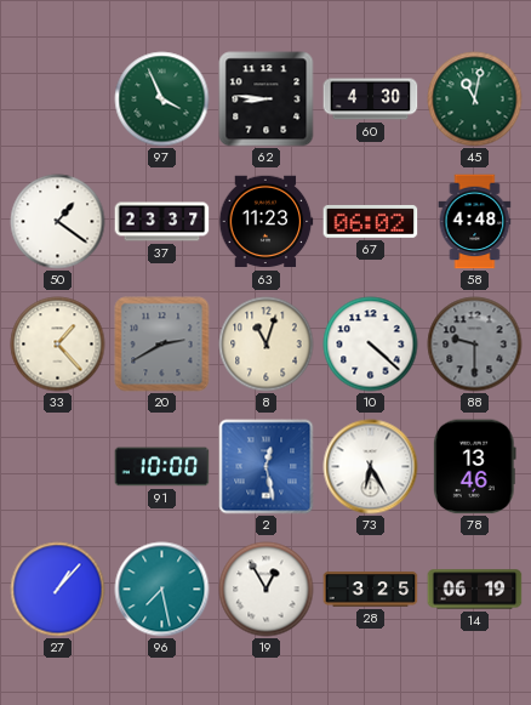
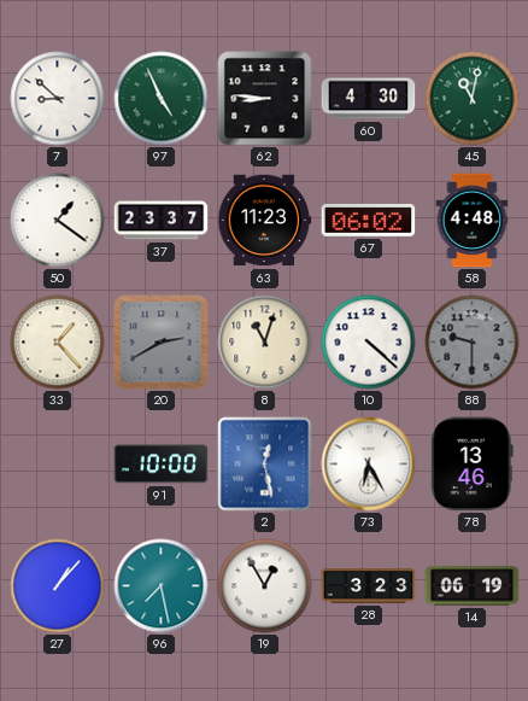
7: none -> 8:52 (58, 99)
97: 3:56 -> 4:56 (162, 99)
28: 3:25 -> 3:23 (369, 586)
